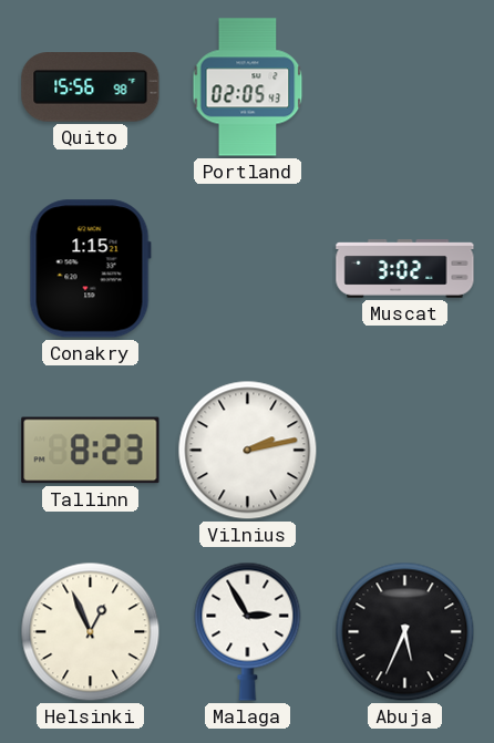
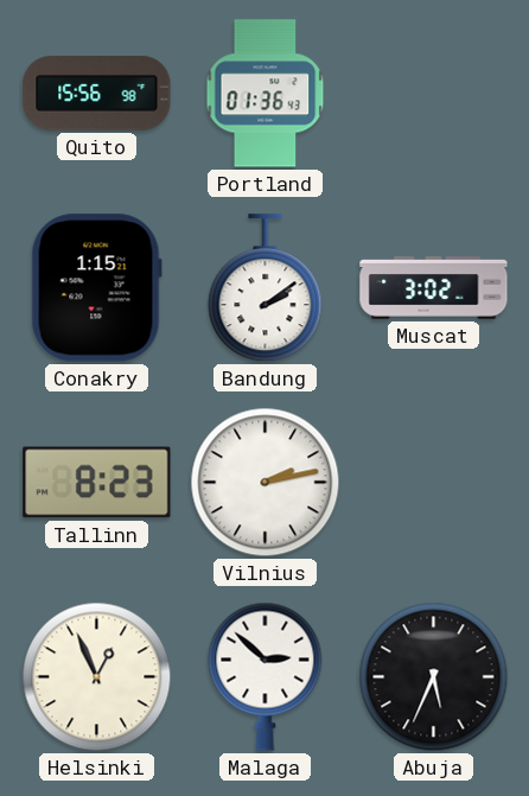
Portland: 02:05 -> 01:36 (266, 94)
Bandung: none -> 2:09 (266, 288)
Malaga: 2:55 -> 2:52 (266, 676)
